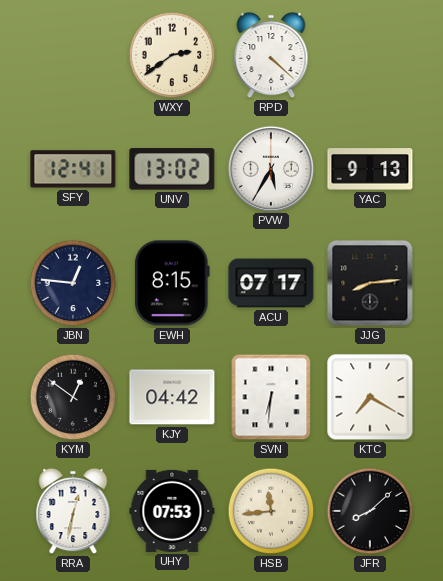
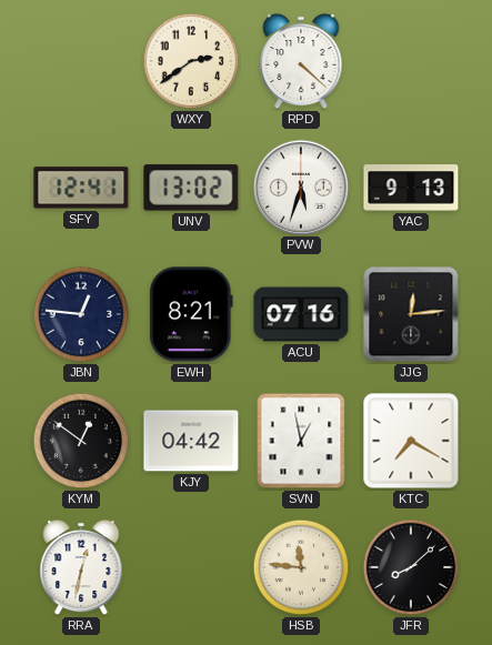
PVW: 5:35 -> 5:33 (300, 187)
EWH: 8:15 -> 8:21 (191, 314)
ACU: 07:17 -> 07:16 (301, 314)
JJG: 8:14 -> 12:14 (411, 314)
SVN: 6:31 -> 12:58 (301, 441)
UHY: 07:53 -> none (172, 511)
HSB: 11:44 -> 11:46 (301, 567)
